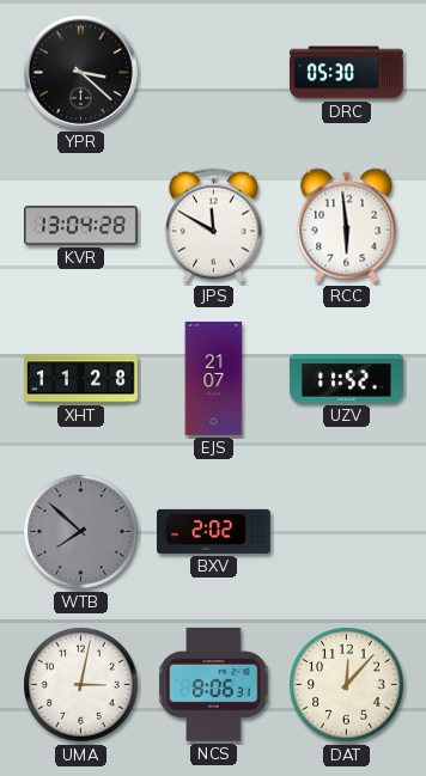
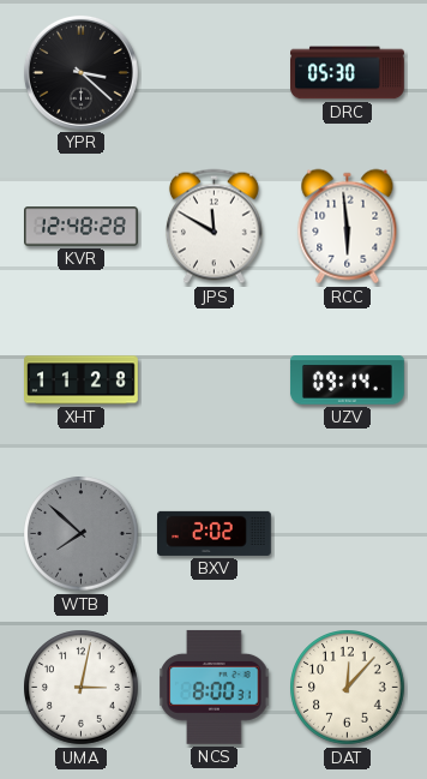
KVR: 13:04 -> 12:48 (82, 227)
EJS: 21:07 -> none (214, 379)
UZV: 11:52 -> 09:14 (347, 380)
NCS: 8:06 -> 8:00 (215, 687)
